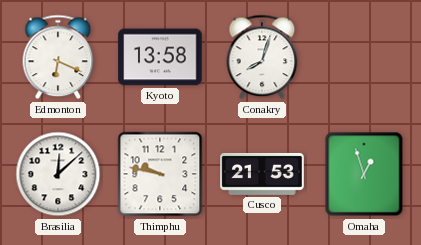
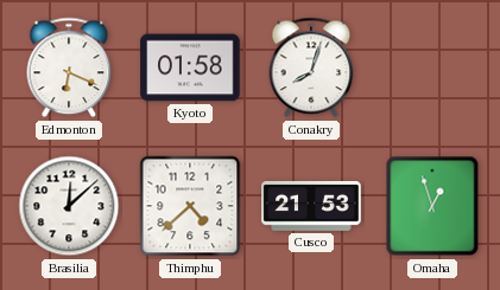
Kyoto: 13:58 -> 01:58 (190, 67)
Thimphu: 9:47 -> 4:38 (190, 206)
